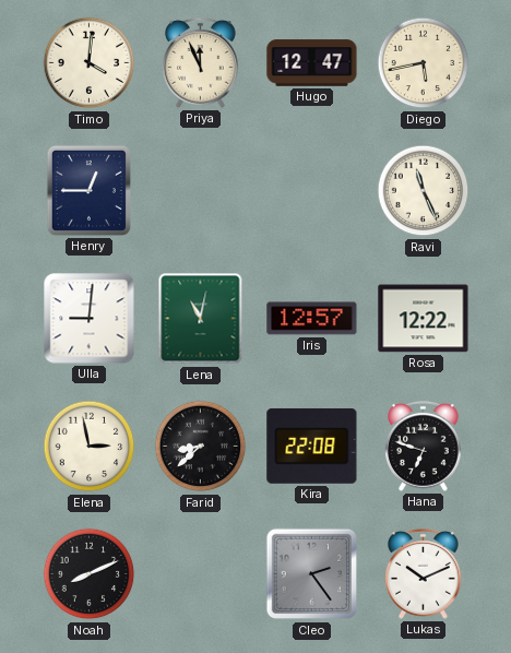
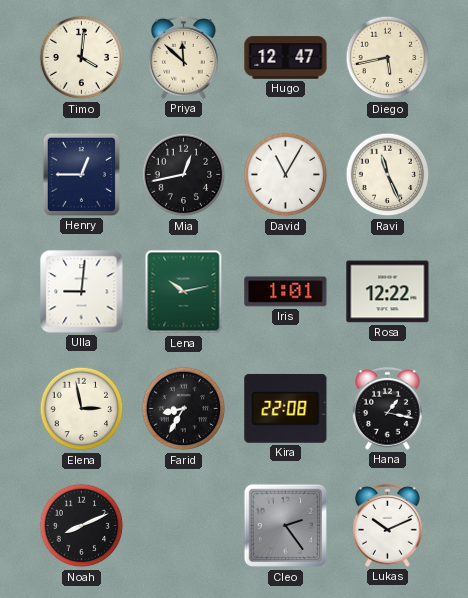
Priya: 11:56 -> 11:52 (184, 57)
Mia: none -> 12:43 (184, 175)
David: none -> 11:05 (286, 175)
Lena: 11:02 -> 10:13 (184, 292)
Iris: 12:57 -> 1:01 (286, 292)
Farid: 8:38 -> 8:35 (184, 409)
Hana: 6:48 -> 1:17 (388, 408)
